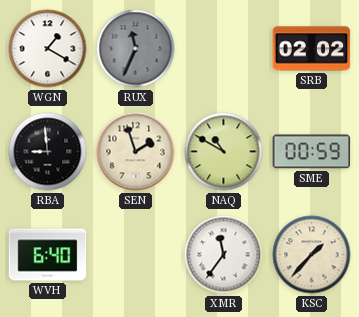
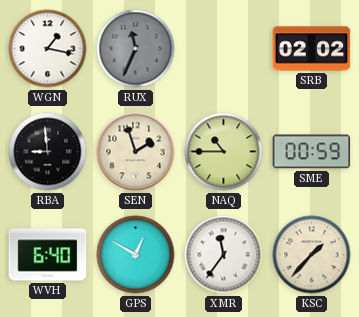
WGN: 1:20 -> 1:17 (48, 49)
NAQ: 10:50 -> 10:45 (224, 152)
GPS: none -> 12:50 (136, 255)
